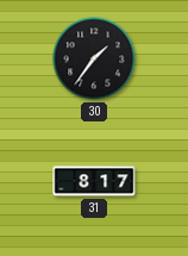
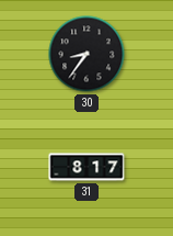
30: 1:36 -> 8:36 (86, 54)
